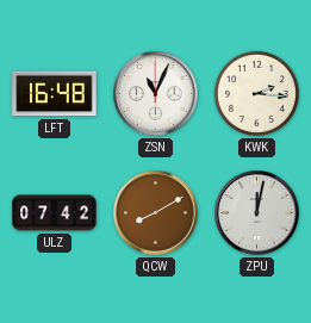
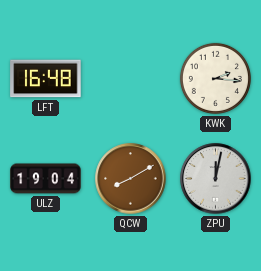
ZSN: 11:04 -> none (156, 94)
ULZ: 07:42 -> 19:04 (46, 179)
